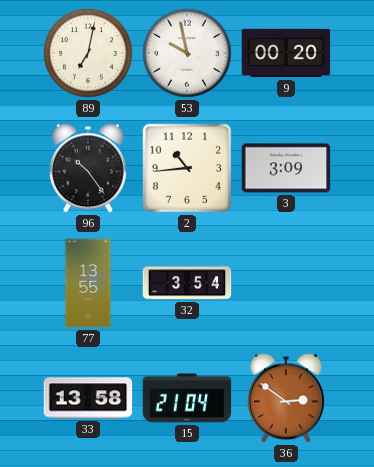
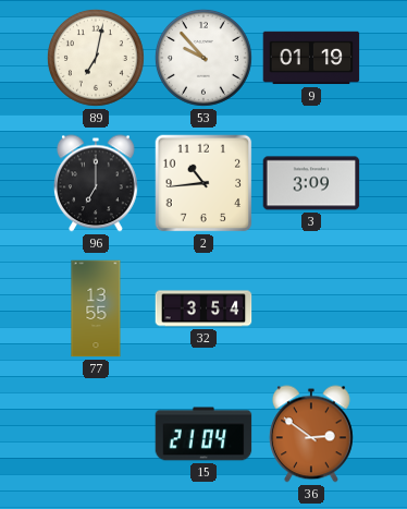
53: 9:58 -> 9:53 (203, 58)
9: 00:20 -> 01:19 (311, 58)
96: 10:24 -> 7:00 (96, 183)
33: 13:58 -> none (88, 398)
